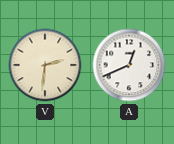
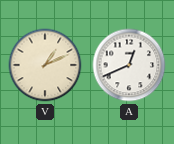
V: 2:31 -> 1:11 (45, 65)
